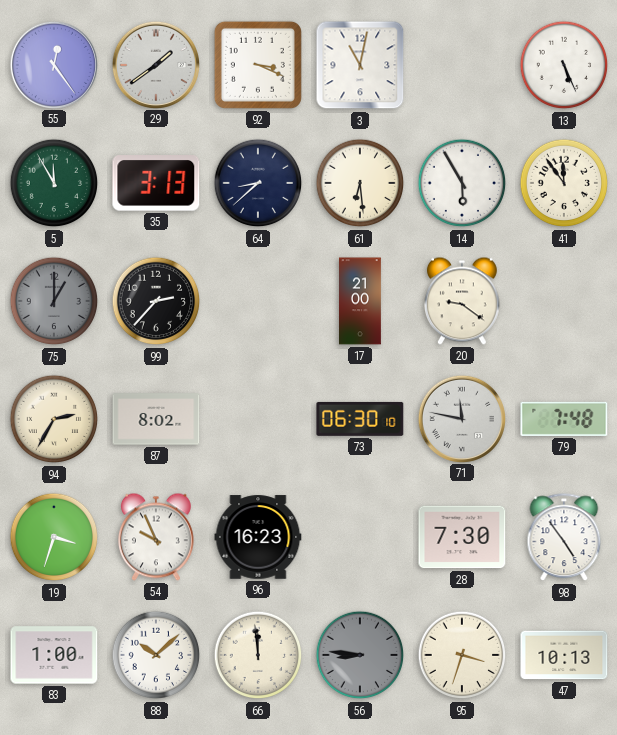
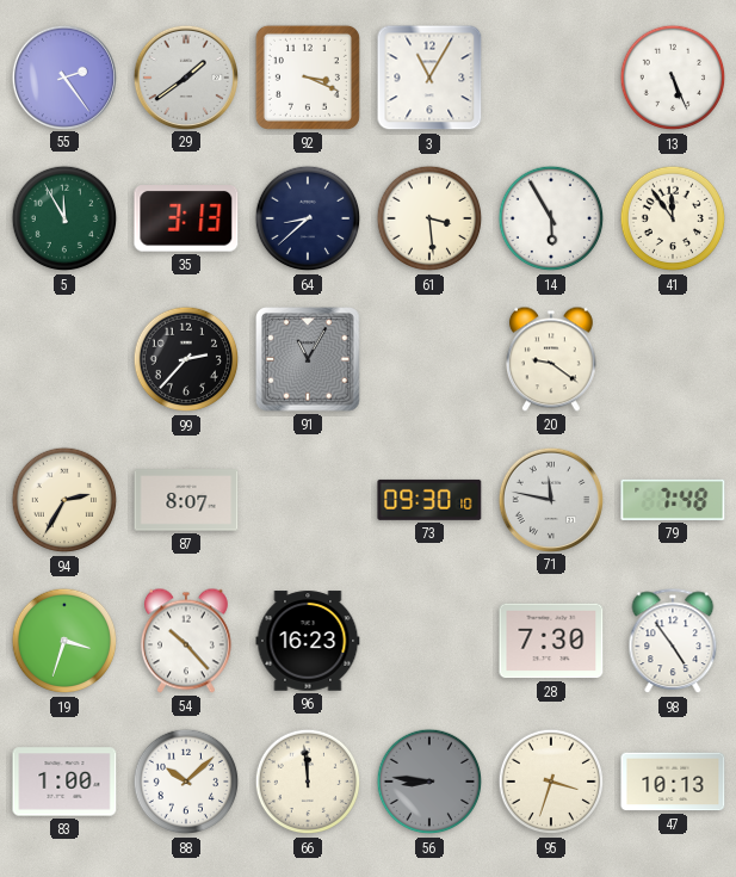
55: 12:24 -> 2:24 (63, 76)
3: 11:02 -> 11:05 (429, 78)
61: 6:29 -> 3:29 (429, 218)
75: 1:00 -> none (54, 301)
91: none -> 11:05 (308, 359)
17: 21:00 -> none (361, 301)
87: 8:02 -> 8:07 (186, 500)
73: 06:30 -> 09:30 (429, 500)
54: 9:56 -> 10:23 (186, 641)
